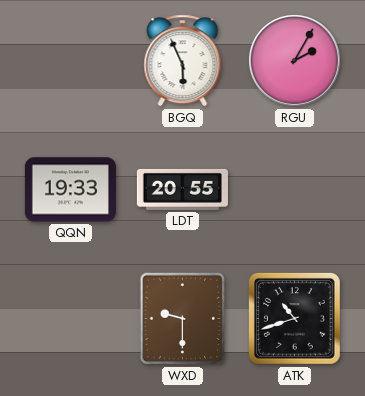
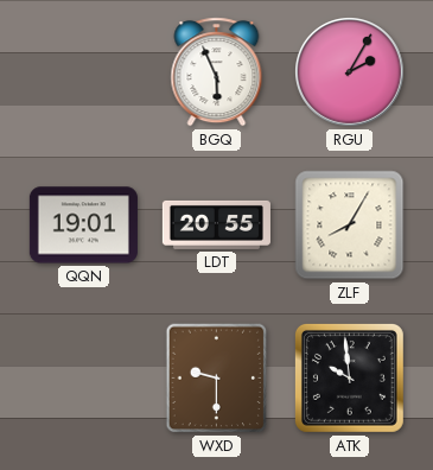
QQN: 19:33 -> 19:01 (83, 226)
ZLF: none -> 8:05 (350, 226)
ATK: 10:42 -> 9:59 (349, 377)
